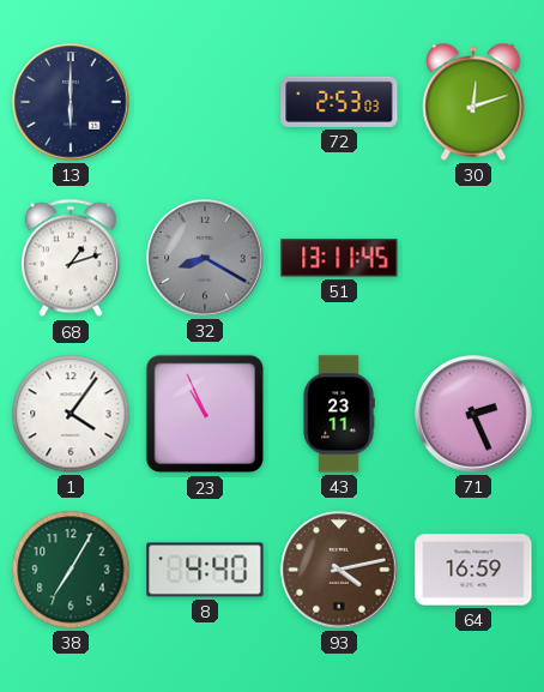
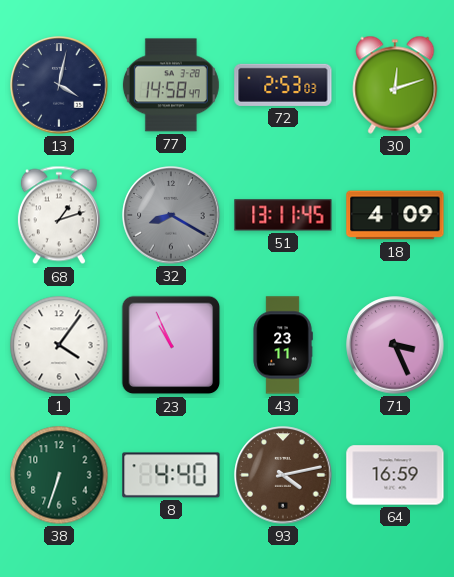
13: 6:00 -> 4:02 (59, 85)
77: none -> 14:58 (171, 85)
18: none -> 4:09 (395, 215)
71: 2:26 -> 3:26 (395, 345)
38: 7:05 -> 6:33 (59, 475)
